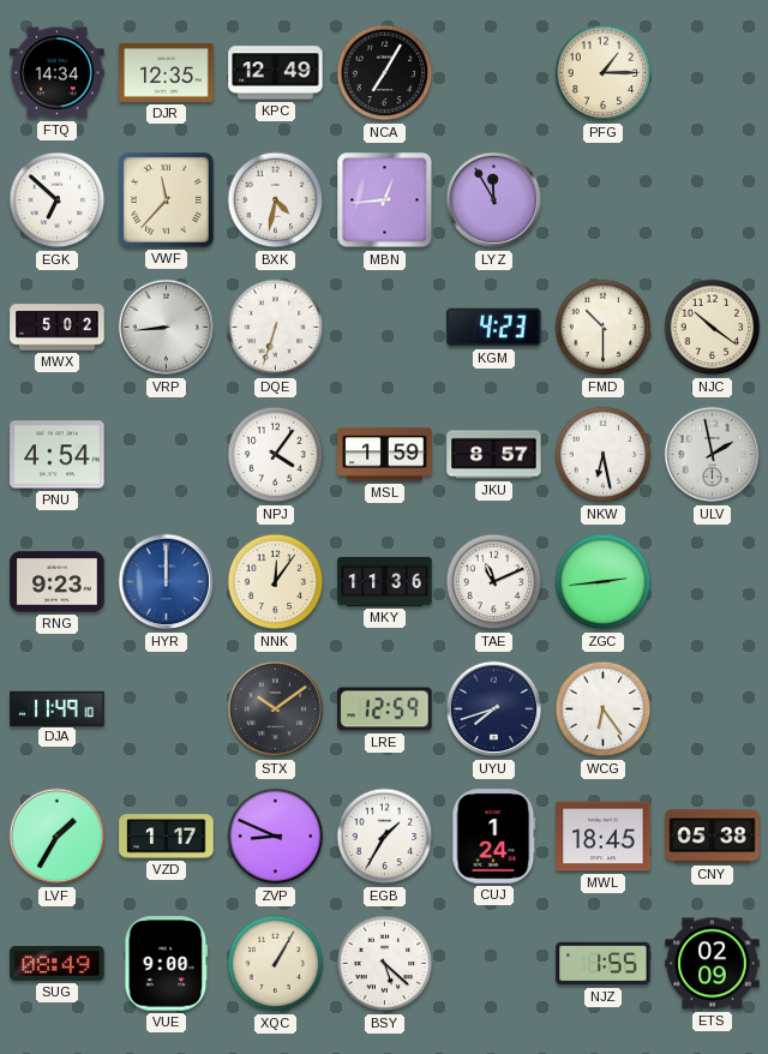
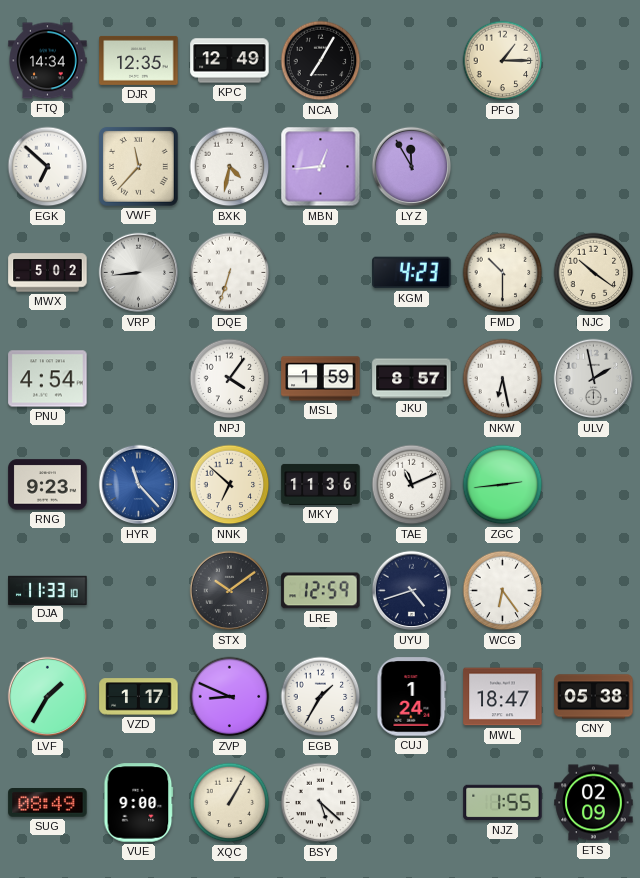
HYR: 12:00 -> 11:23 (139, 485)
NNK: 12:06 -> 6:52 (230, 485)
DJA: 11:49 -> 11:33 (48, 590)
UYU: 7:42 -> 4:42 (412, 591)
MWL: 18:45 -> 18:47 (503, 697)
